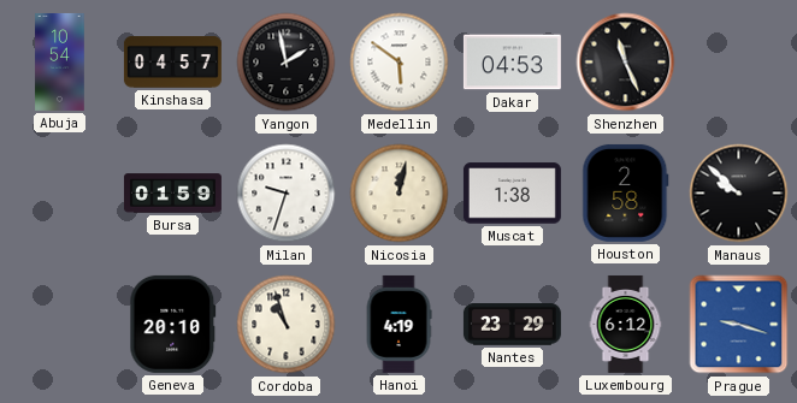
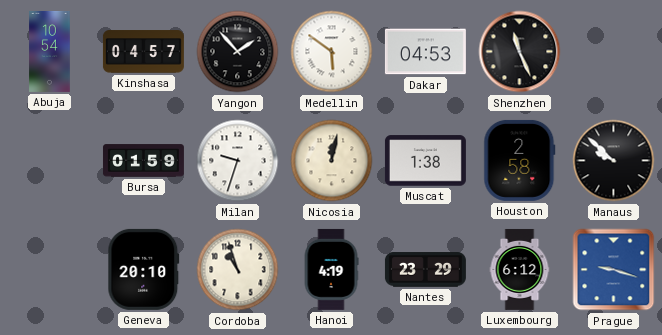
Yangon: 1:58 -> 1:53 (238, 52)
